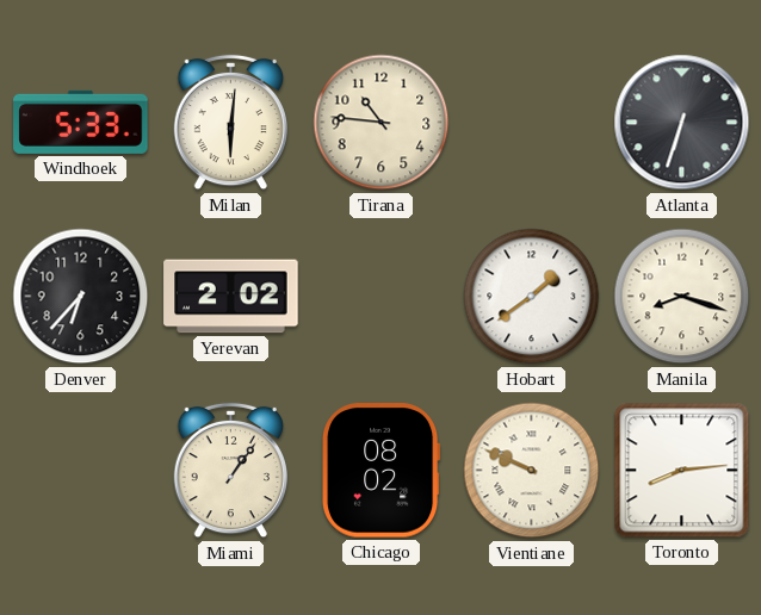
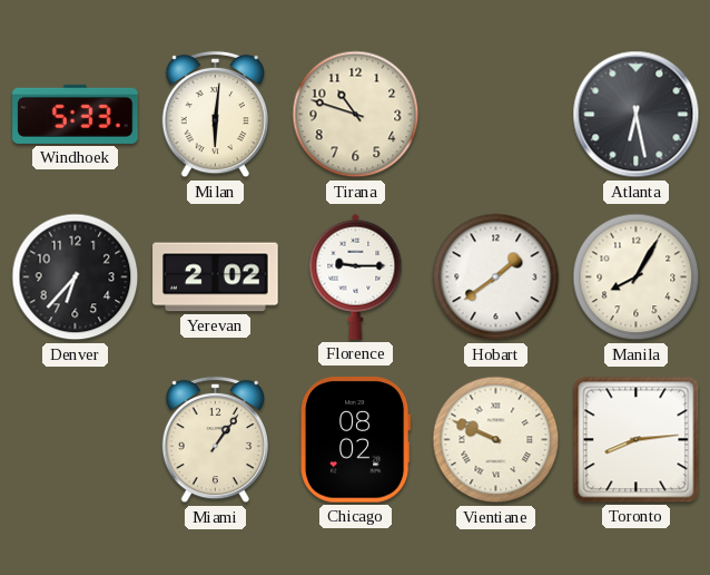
Tirana: 10:46 -> 10:48 (356, 115)
Atlanta: 6:33 -> 6:28 (637, 115)
Florence: none -> 9:15 (356, 276)
Manila: 8:18 -> 8:05 (637, 277)
